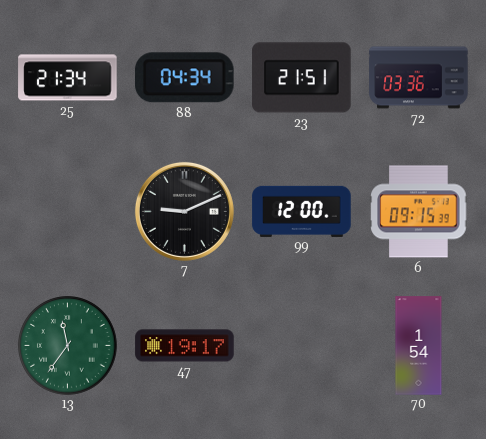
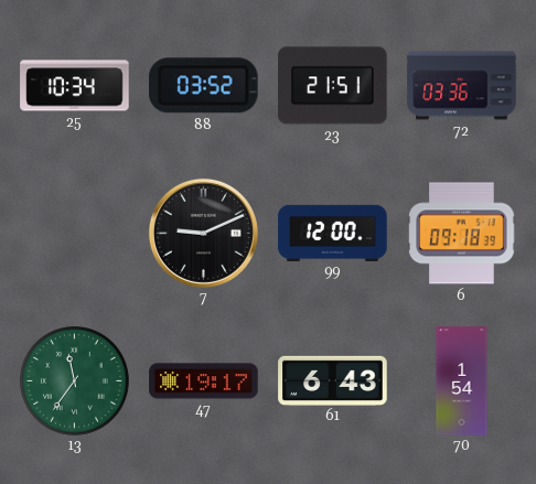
25: 21:34 -> 10:34 (75, 86)
88: 04:34 -> 03:52 (203, 86)
6: 09:15 -> 09:18 (462, 234)
61: none -> 6:43 (333, 380)
